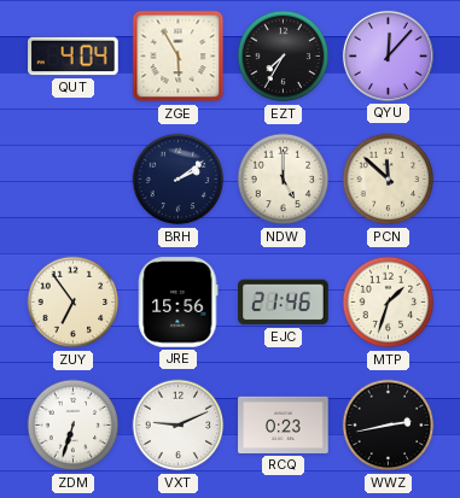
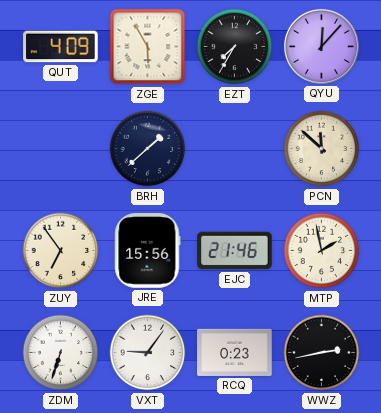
QUT: 4:04 -> 4:09 (61, 47)
BRH: 2:09 -> 1:38 (148, 149)
NDW: 5:00 -> none (284, 180)
MTP: 1:33 -> 1:58 (322, 251)
VXT: 9:11 -> 9:06 (148, 353)
